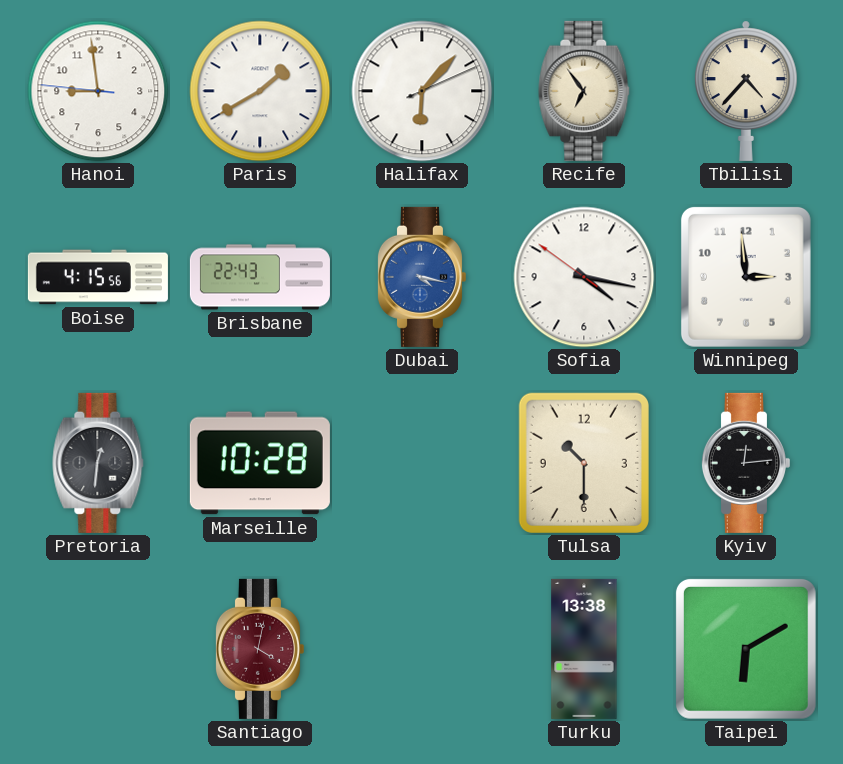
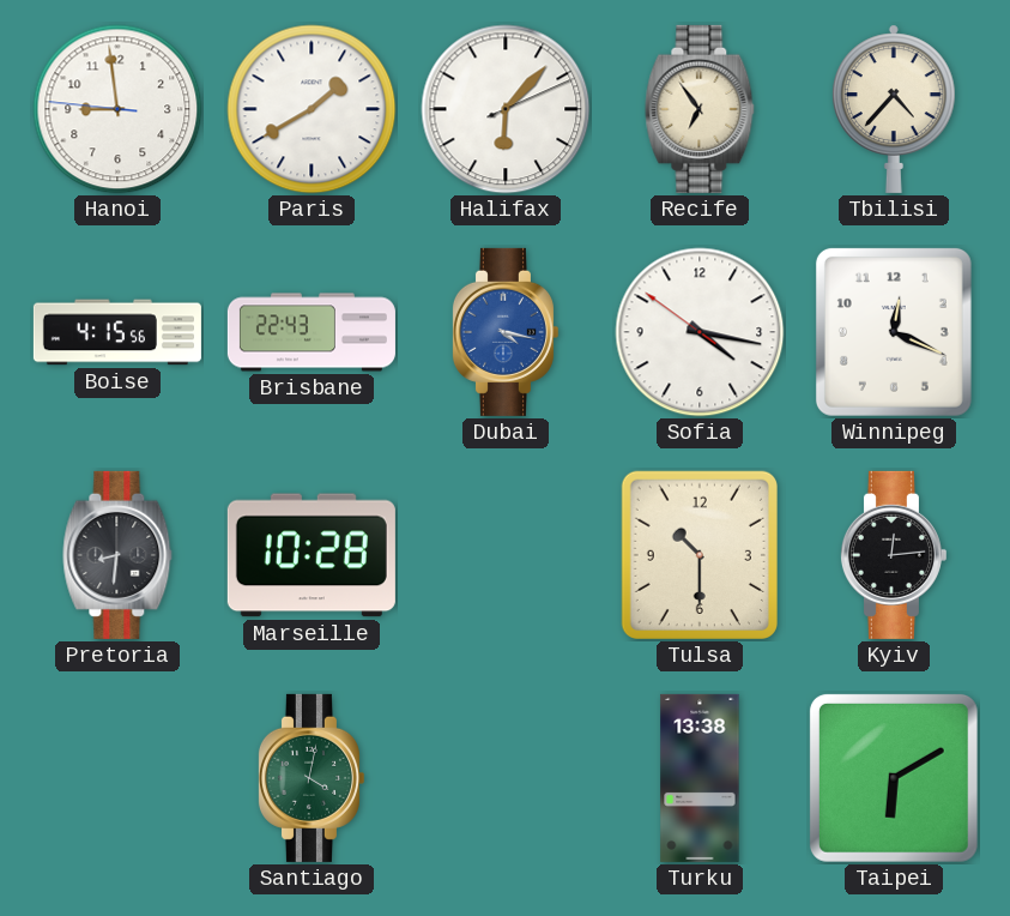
Winnipeg: 2:59 -> 12:19 (894, 332)
Pretoria: 12:31 -> 8:31 (117, 555)
Santiago dial: burgundy -> green (310, 778)
